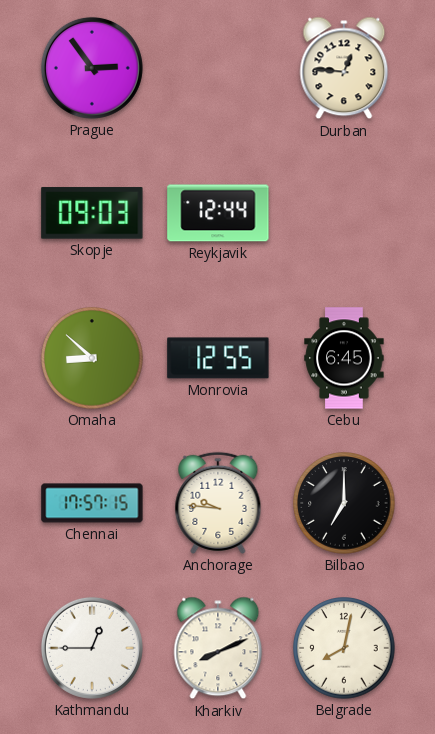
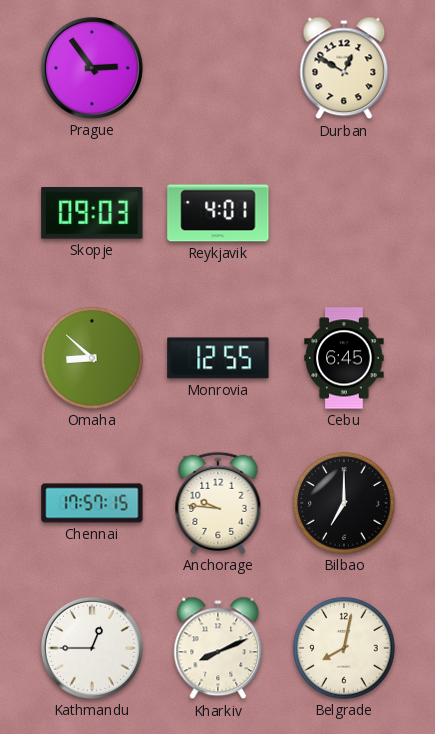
Durban: 12:46 -> 12:50 (344, 68)
Reykjavik: 12:44 -> 4:01 (218, 213)
